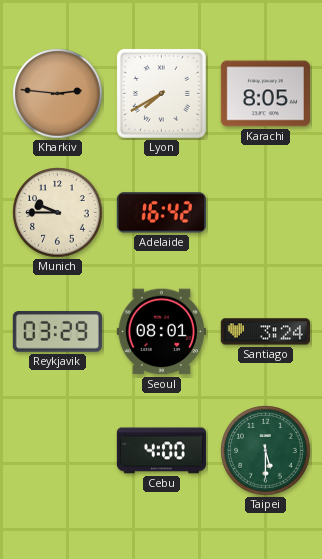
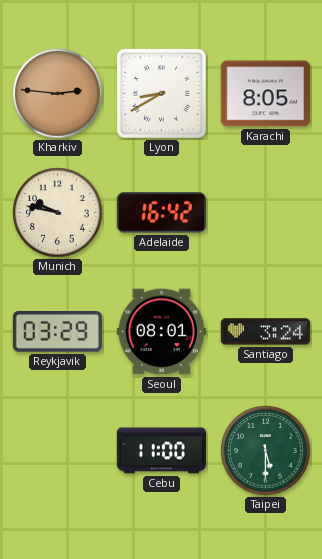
Lyon: 7:40 -> 8:40 (161, 93)
Munich: 9:45 -> 9:47 (58, 213)
Cebu: 4:00 -> 11:00 (161, 451)
